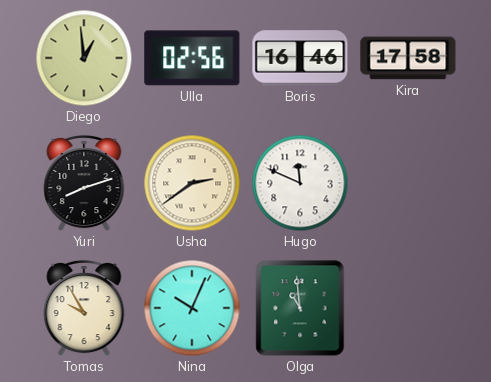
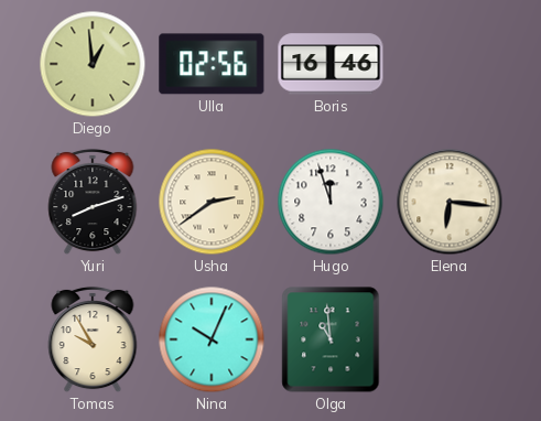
Kira: 17:58 -> none (408, 58)
Hugo: 11:49 -> 11:57 (331, 202)
Elena: none -> 6:16 (450, 202)
